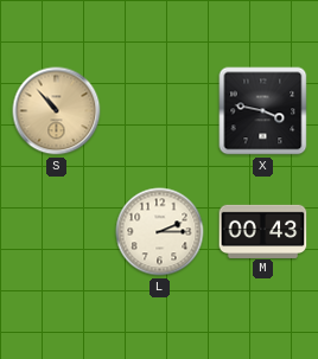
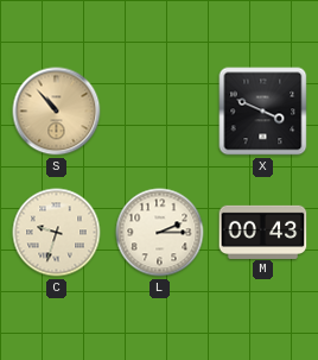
X: 3:47 -> 3:49 (263, 112)
C: none -> 9:33 (57, 233)
